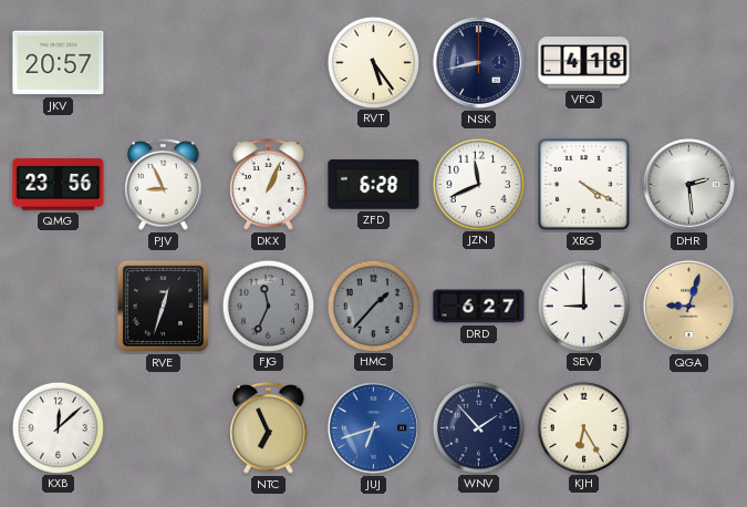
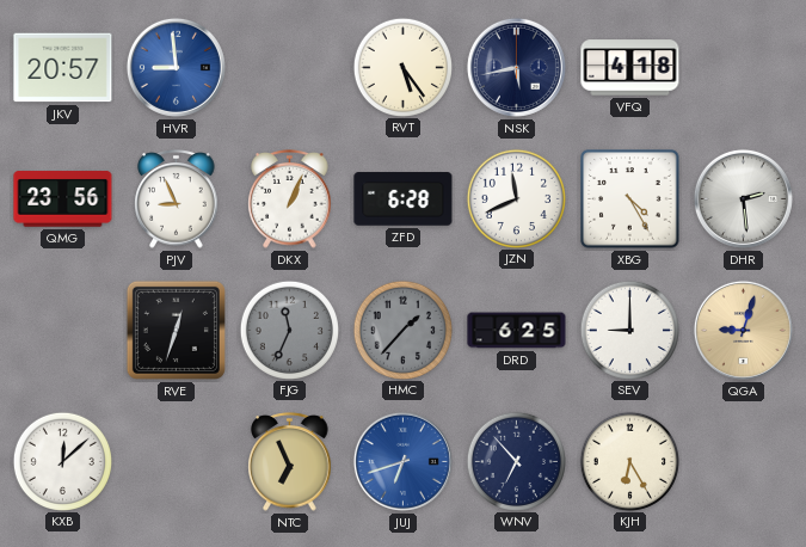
HVR: none -> 8:59 (176, 67)
NSK: 8:43 -> 5:43 (516, 67)
XBG: 4:20 -> 4:25 (630, 199)
DRD: 6:27 -> 6:25 (517, 331)
WNV: 1:53 -> 6:53 (516, 461)
